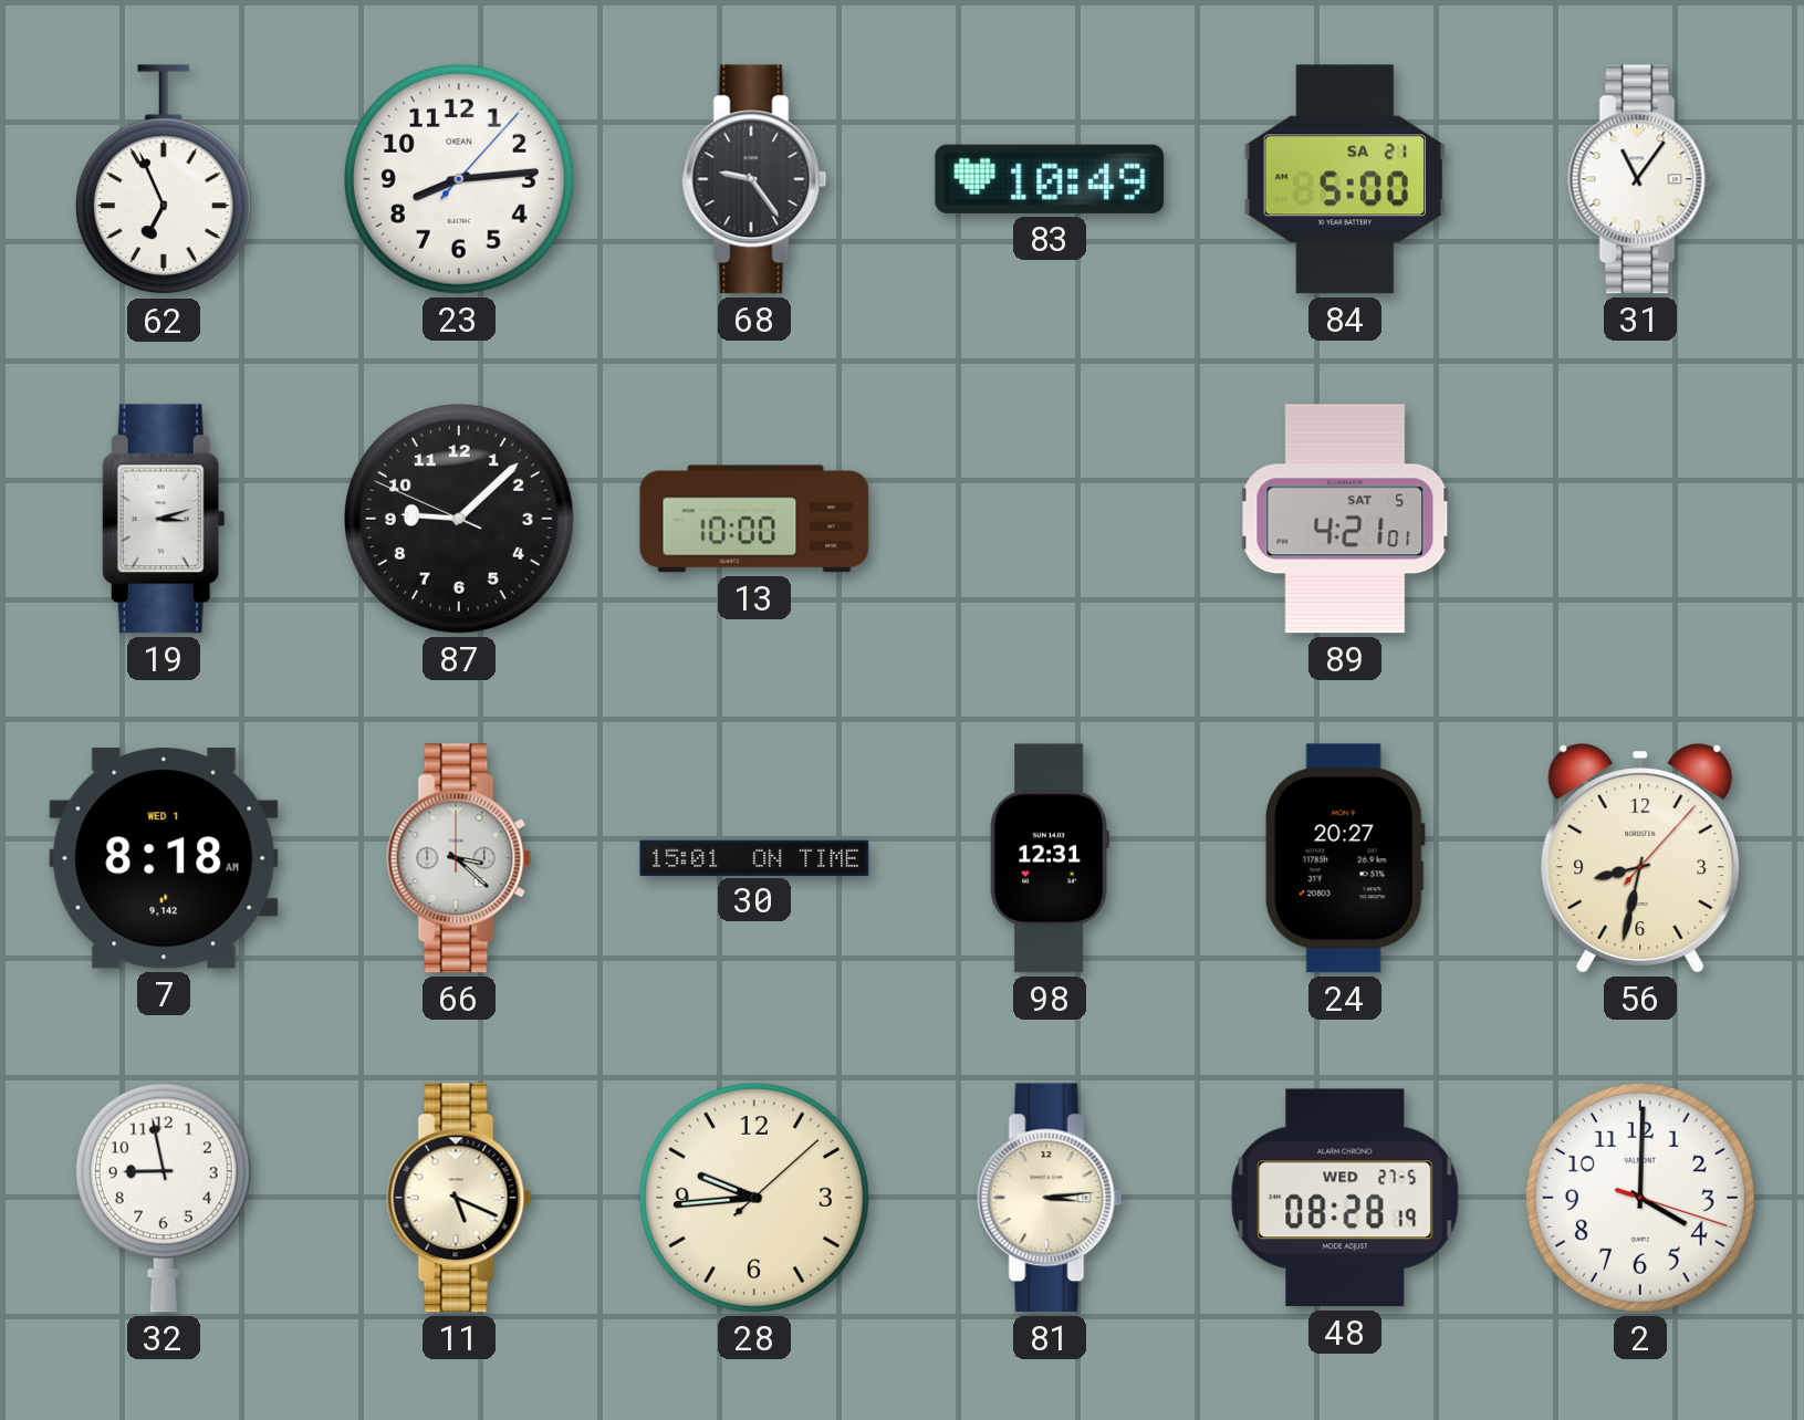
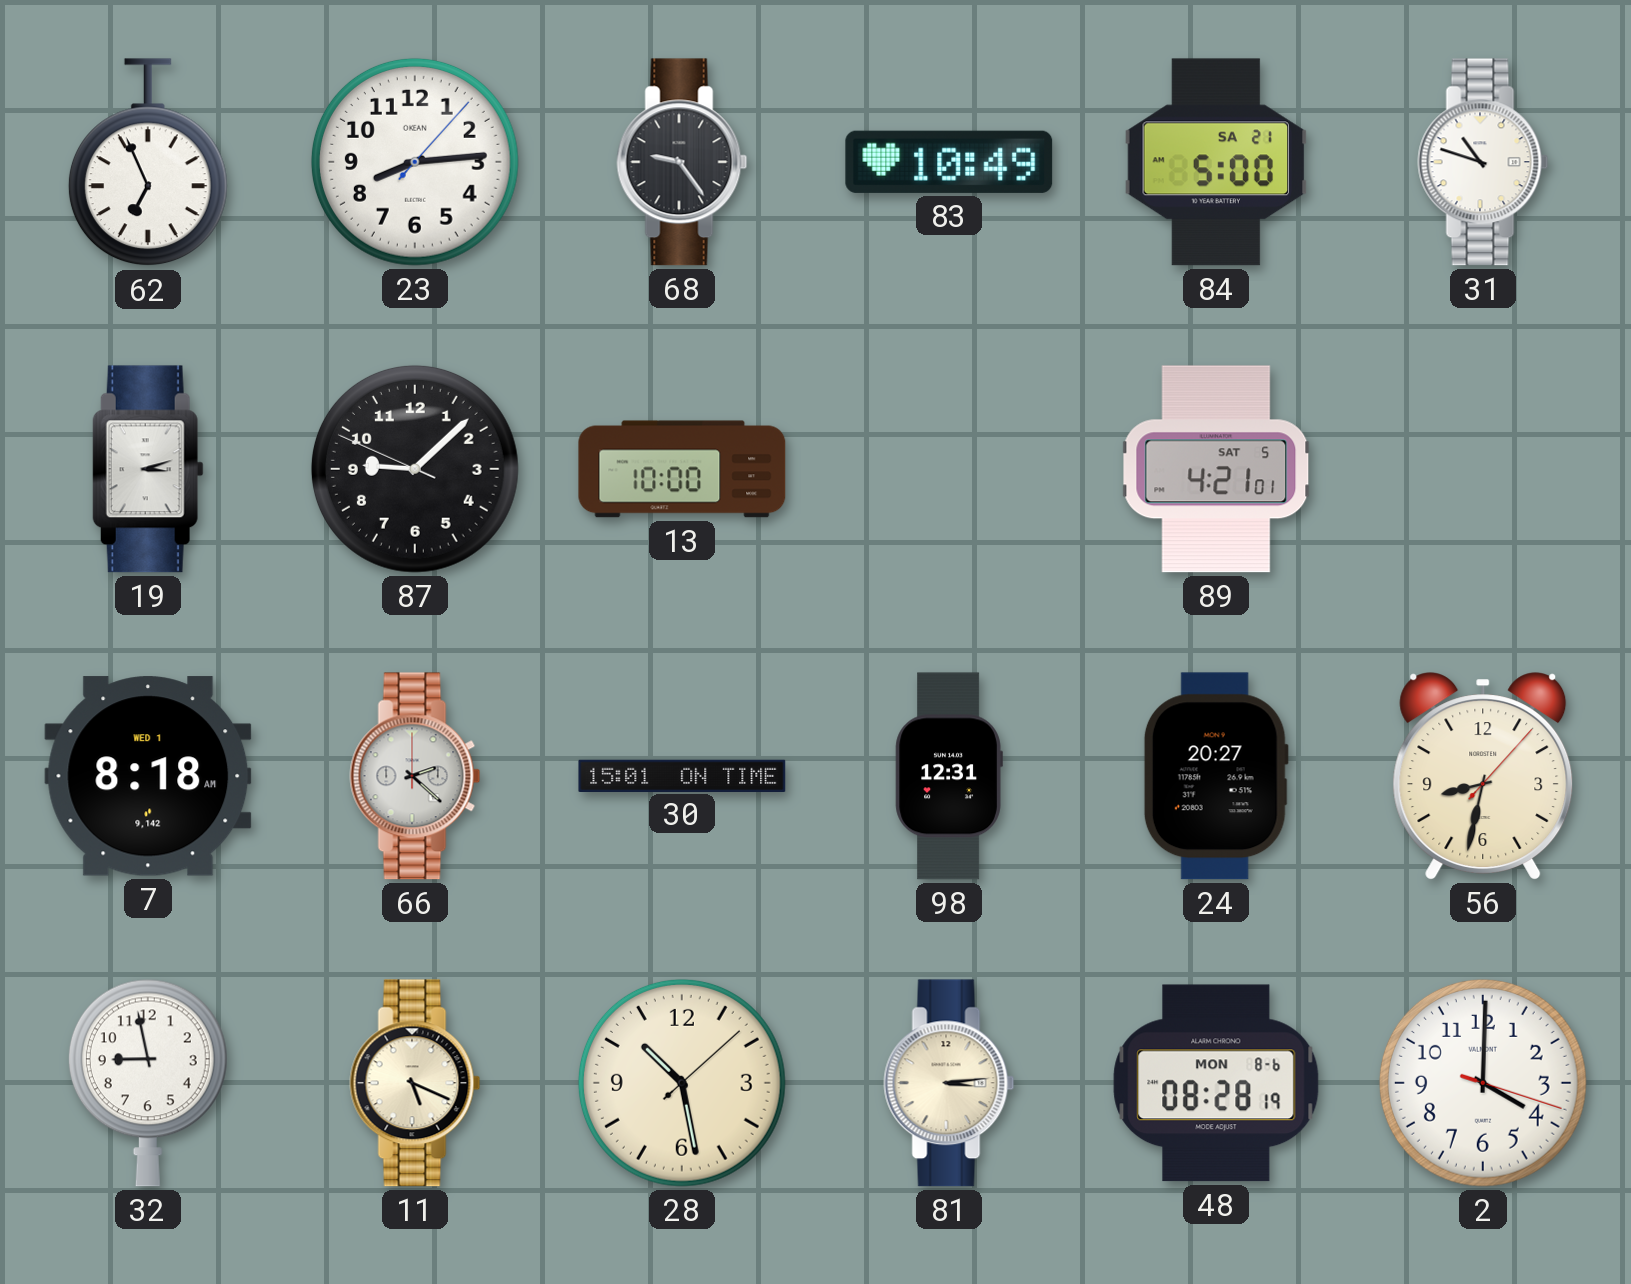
31: 11:06 -> 10:48 (1483, 162)
66: 3:22 -> 2:22 (415, 776)
28: 9:44 -> 10:28 (682, 1083)
48 date: WED 27-5 -> MON 8-6 (1216, 1083)
